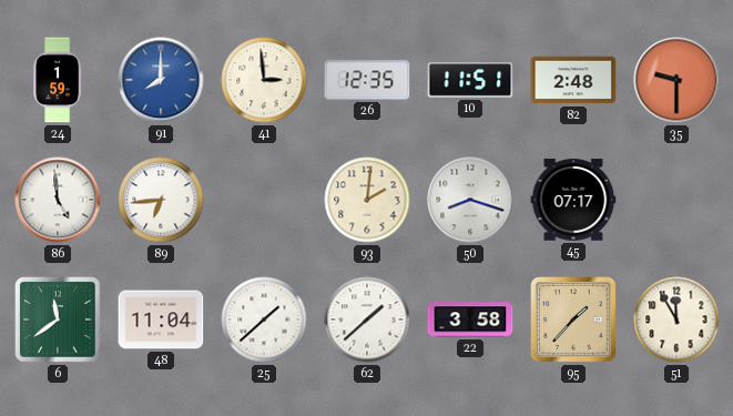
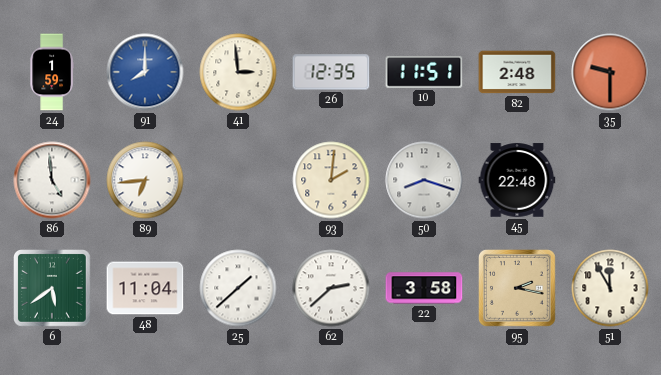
45: 07:17 -> 22:48 (517, 180)
6: 11:39 -> 5:39 (53, 289)
62: 1:38 -> 2:38 (331, 288)
95: 1:37 -> 2:17 (518, 289)
